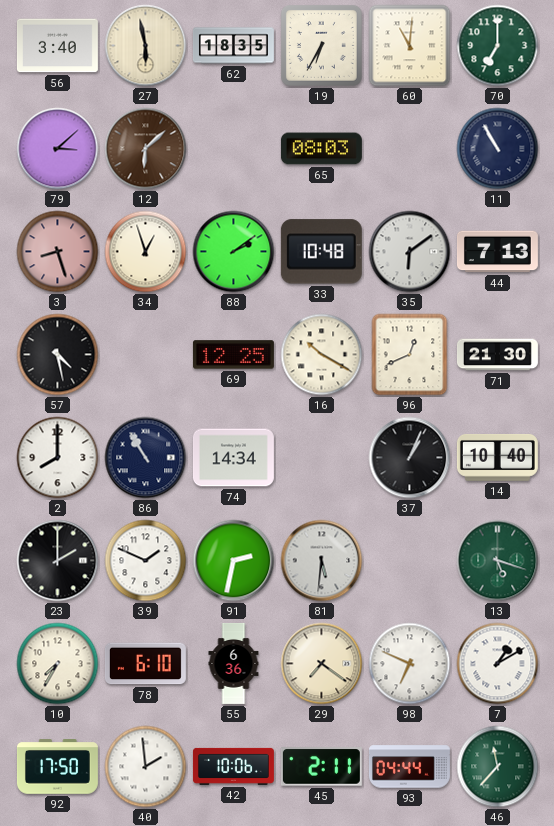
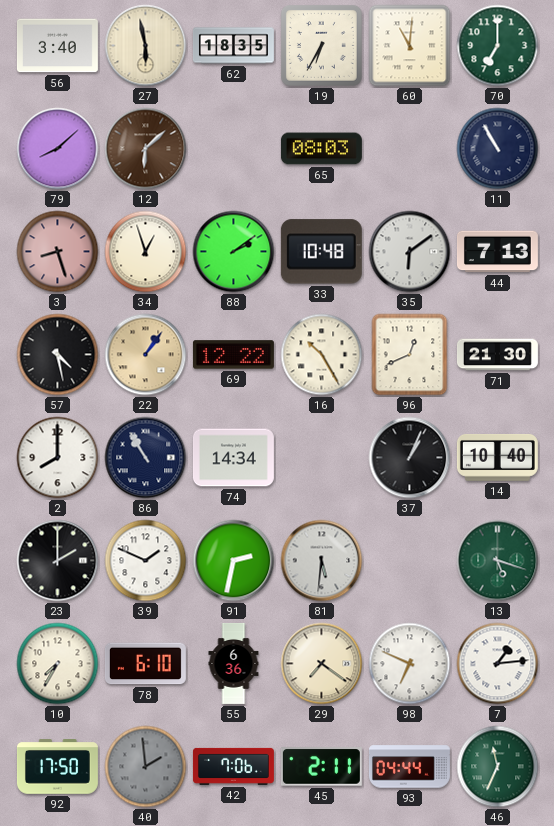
79: 3:08 -> 8:08 (58, 149)
22: none -> 1:06 (146, 355)
69: 12:25 -> 12:22 (233, 355)
16: 10:20 -> 10:25 (322, 355)
7: 1:10 -> 1:14 (498, 664)
40 dial: white -> grey (146, 767)
42: 10:06 -> 7:06 (233, 766)
46: 11:37 -> 11:34 (498, 767)
